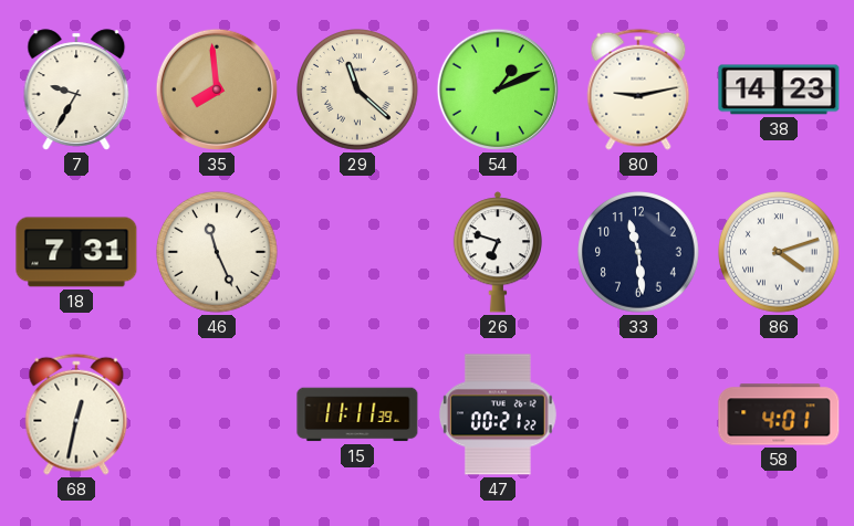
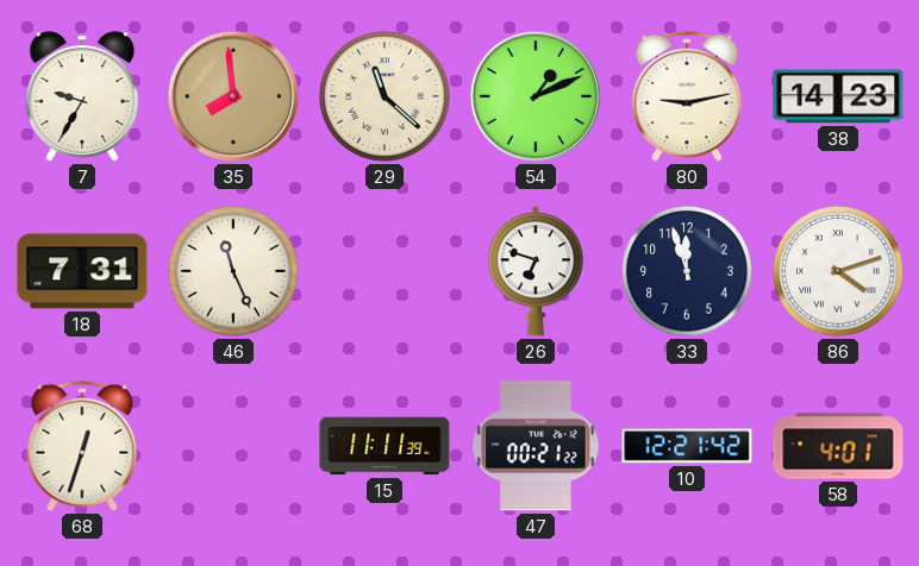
33: 11:29 -> 11:57 (688, 272)
68: 12:32 -> 12:33 (82, 446)
10: none -> 12:21 (687, 446)
